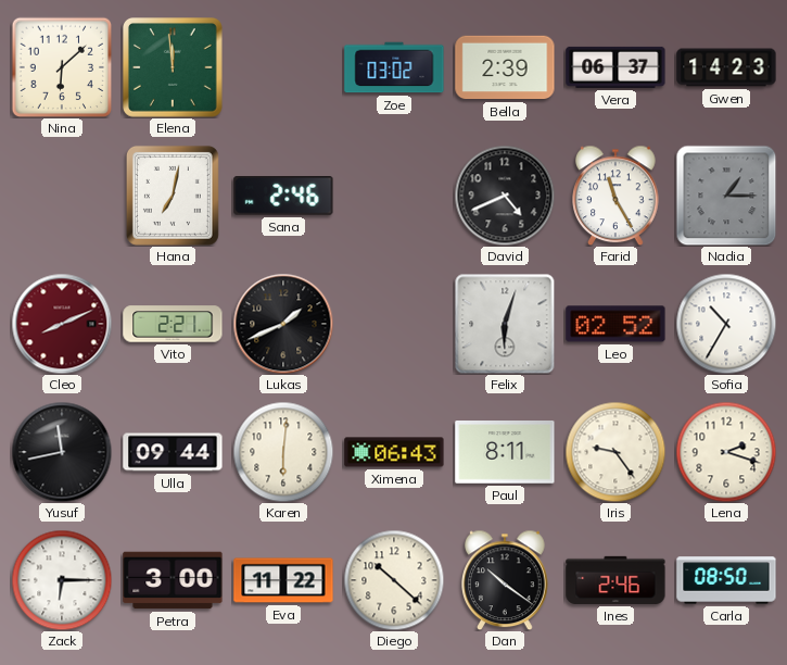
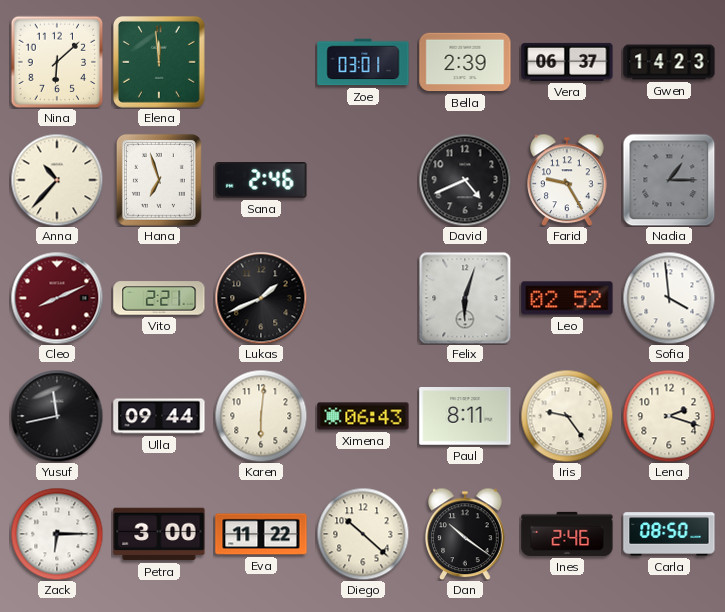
Zoe: 03:02 -> 03:01 (363, 62)
Anna: none -> 10:37 (57, 180)
Hana: 7:02 -> 6:57 (159, 180)
Farid: 11:25 -> 9:25 (567, 180)
Sofia: 10:35 -> 3:59 (669, 298)
